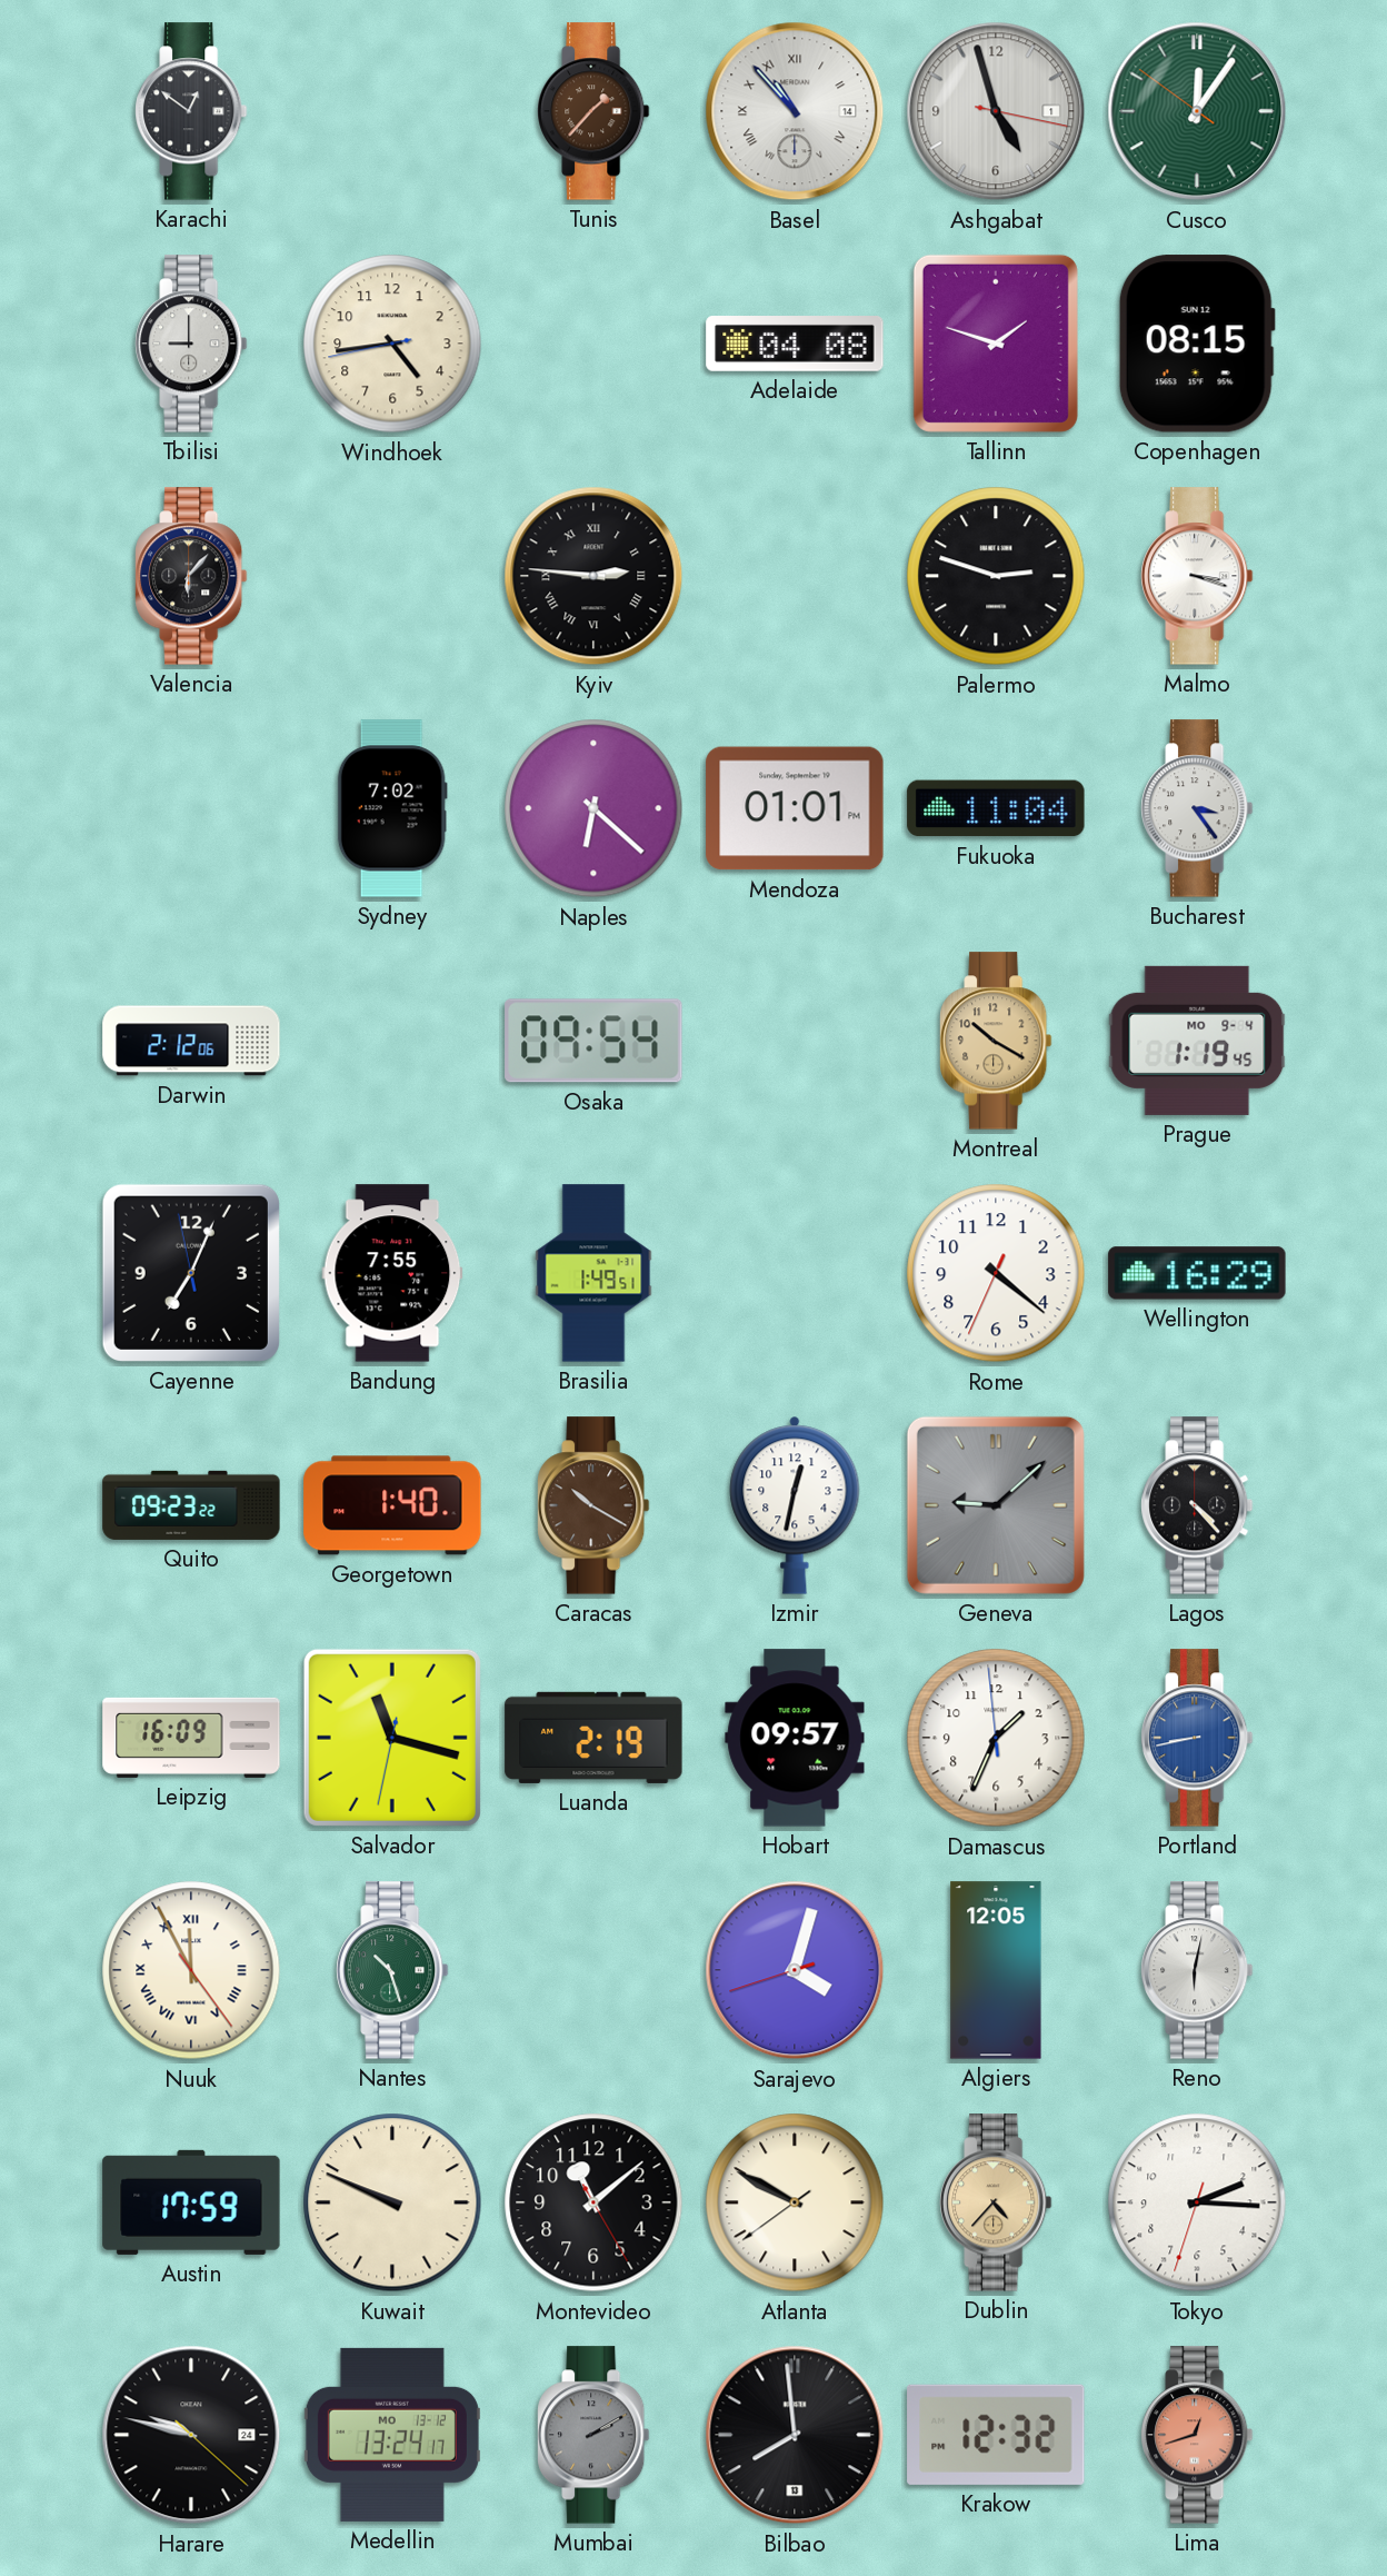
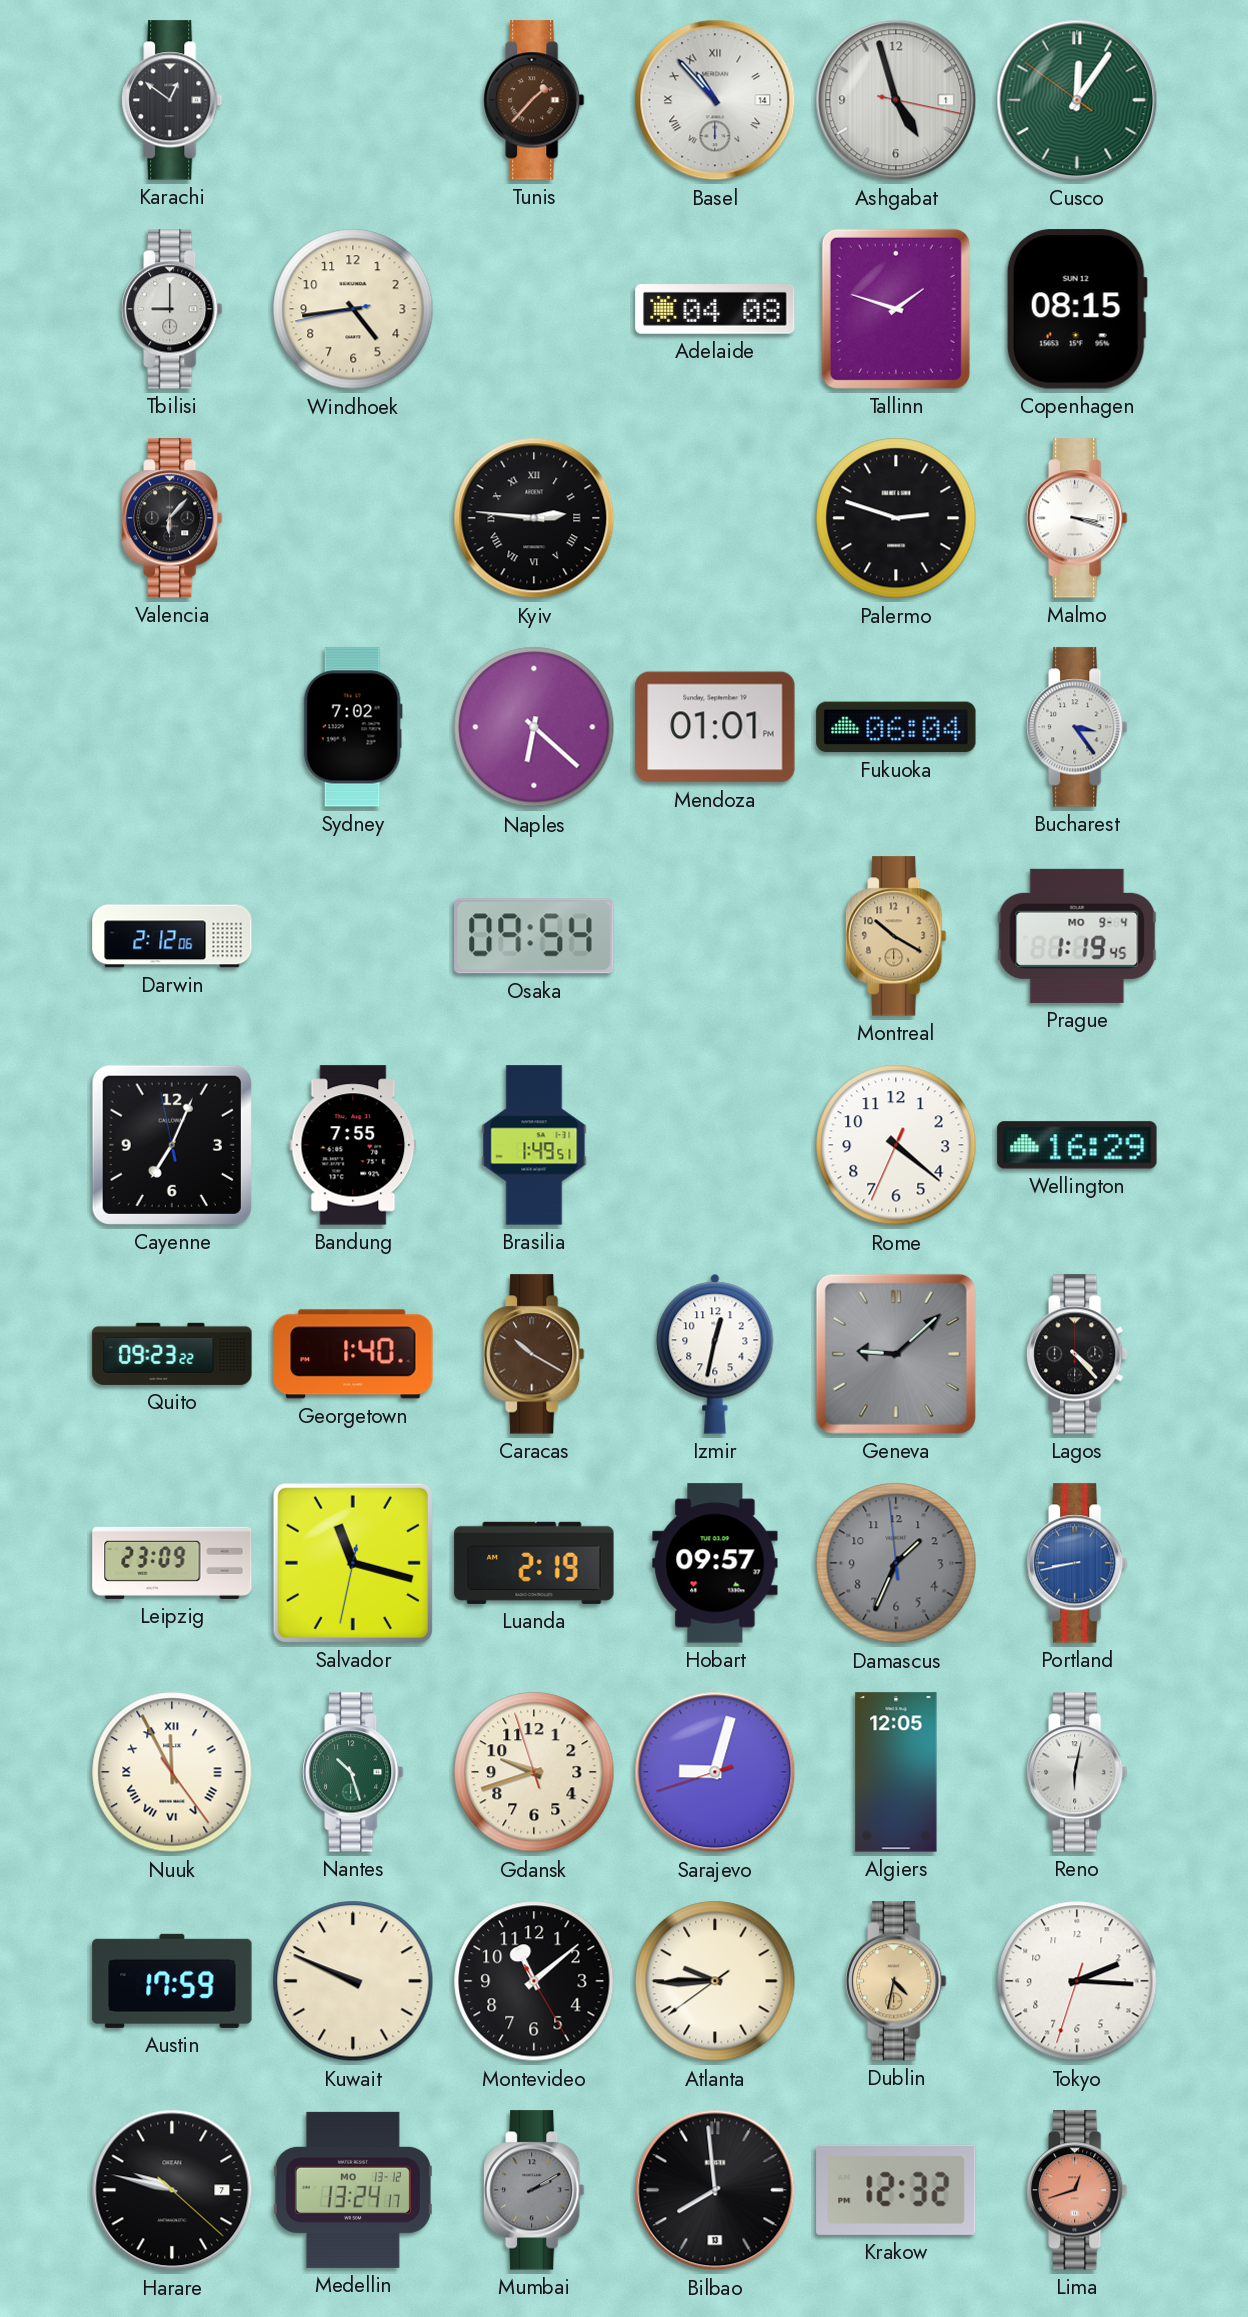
Fukuoka: 11:04 -> 06:04 (896, 727)
Leipzig: 16:09 -> 23:09 (172, 1563)
Damascus dial: white -> grey (896, 1563)
Gdansk: none -> 9:41 (534, 1772)
Sarajevo: 4:02 -> 9:02 (715, 1772)
Atlanta: 9:49 -> 9:44 (715, 1981)
Dublin: 4:37 -> 4:32 (896, 1981)
Harare date: 24 -> 7 (172, 2190)
